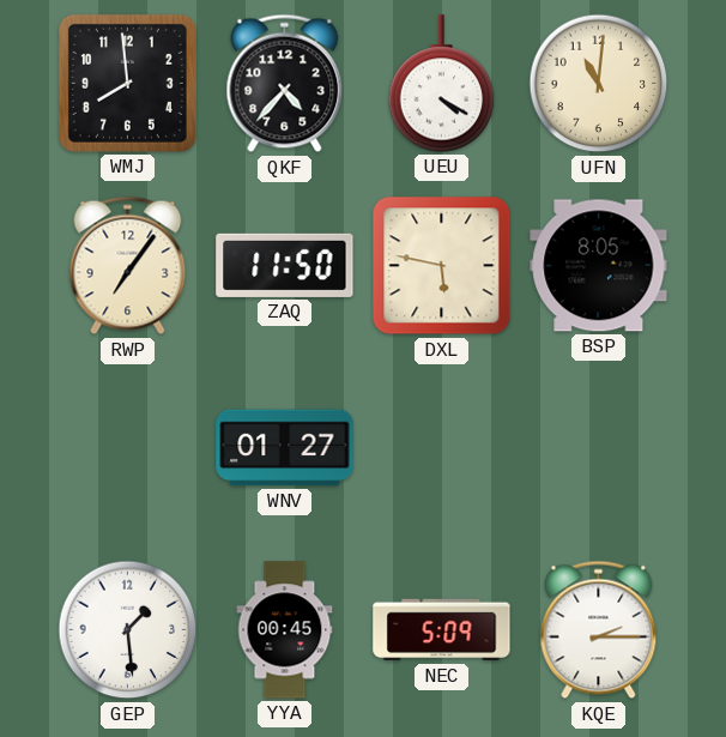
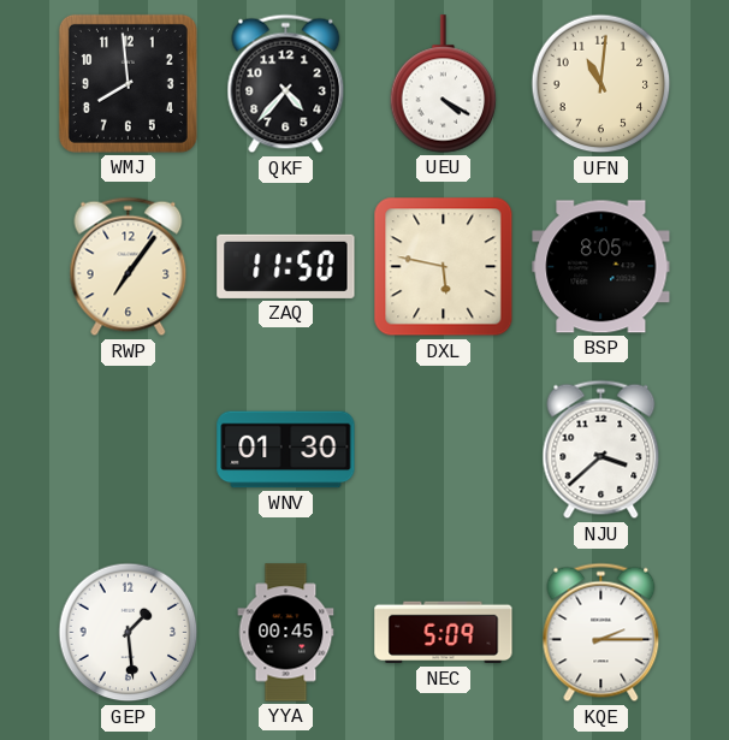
WNV: 01:27 -> 01:30 (286, 450)
NJU: none -> 3:38 (601, 450)
